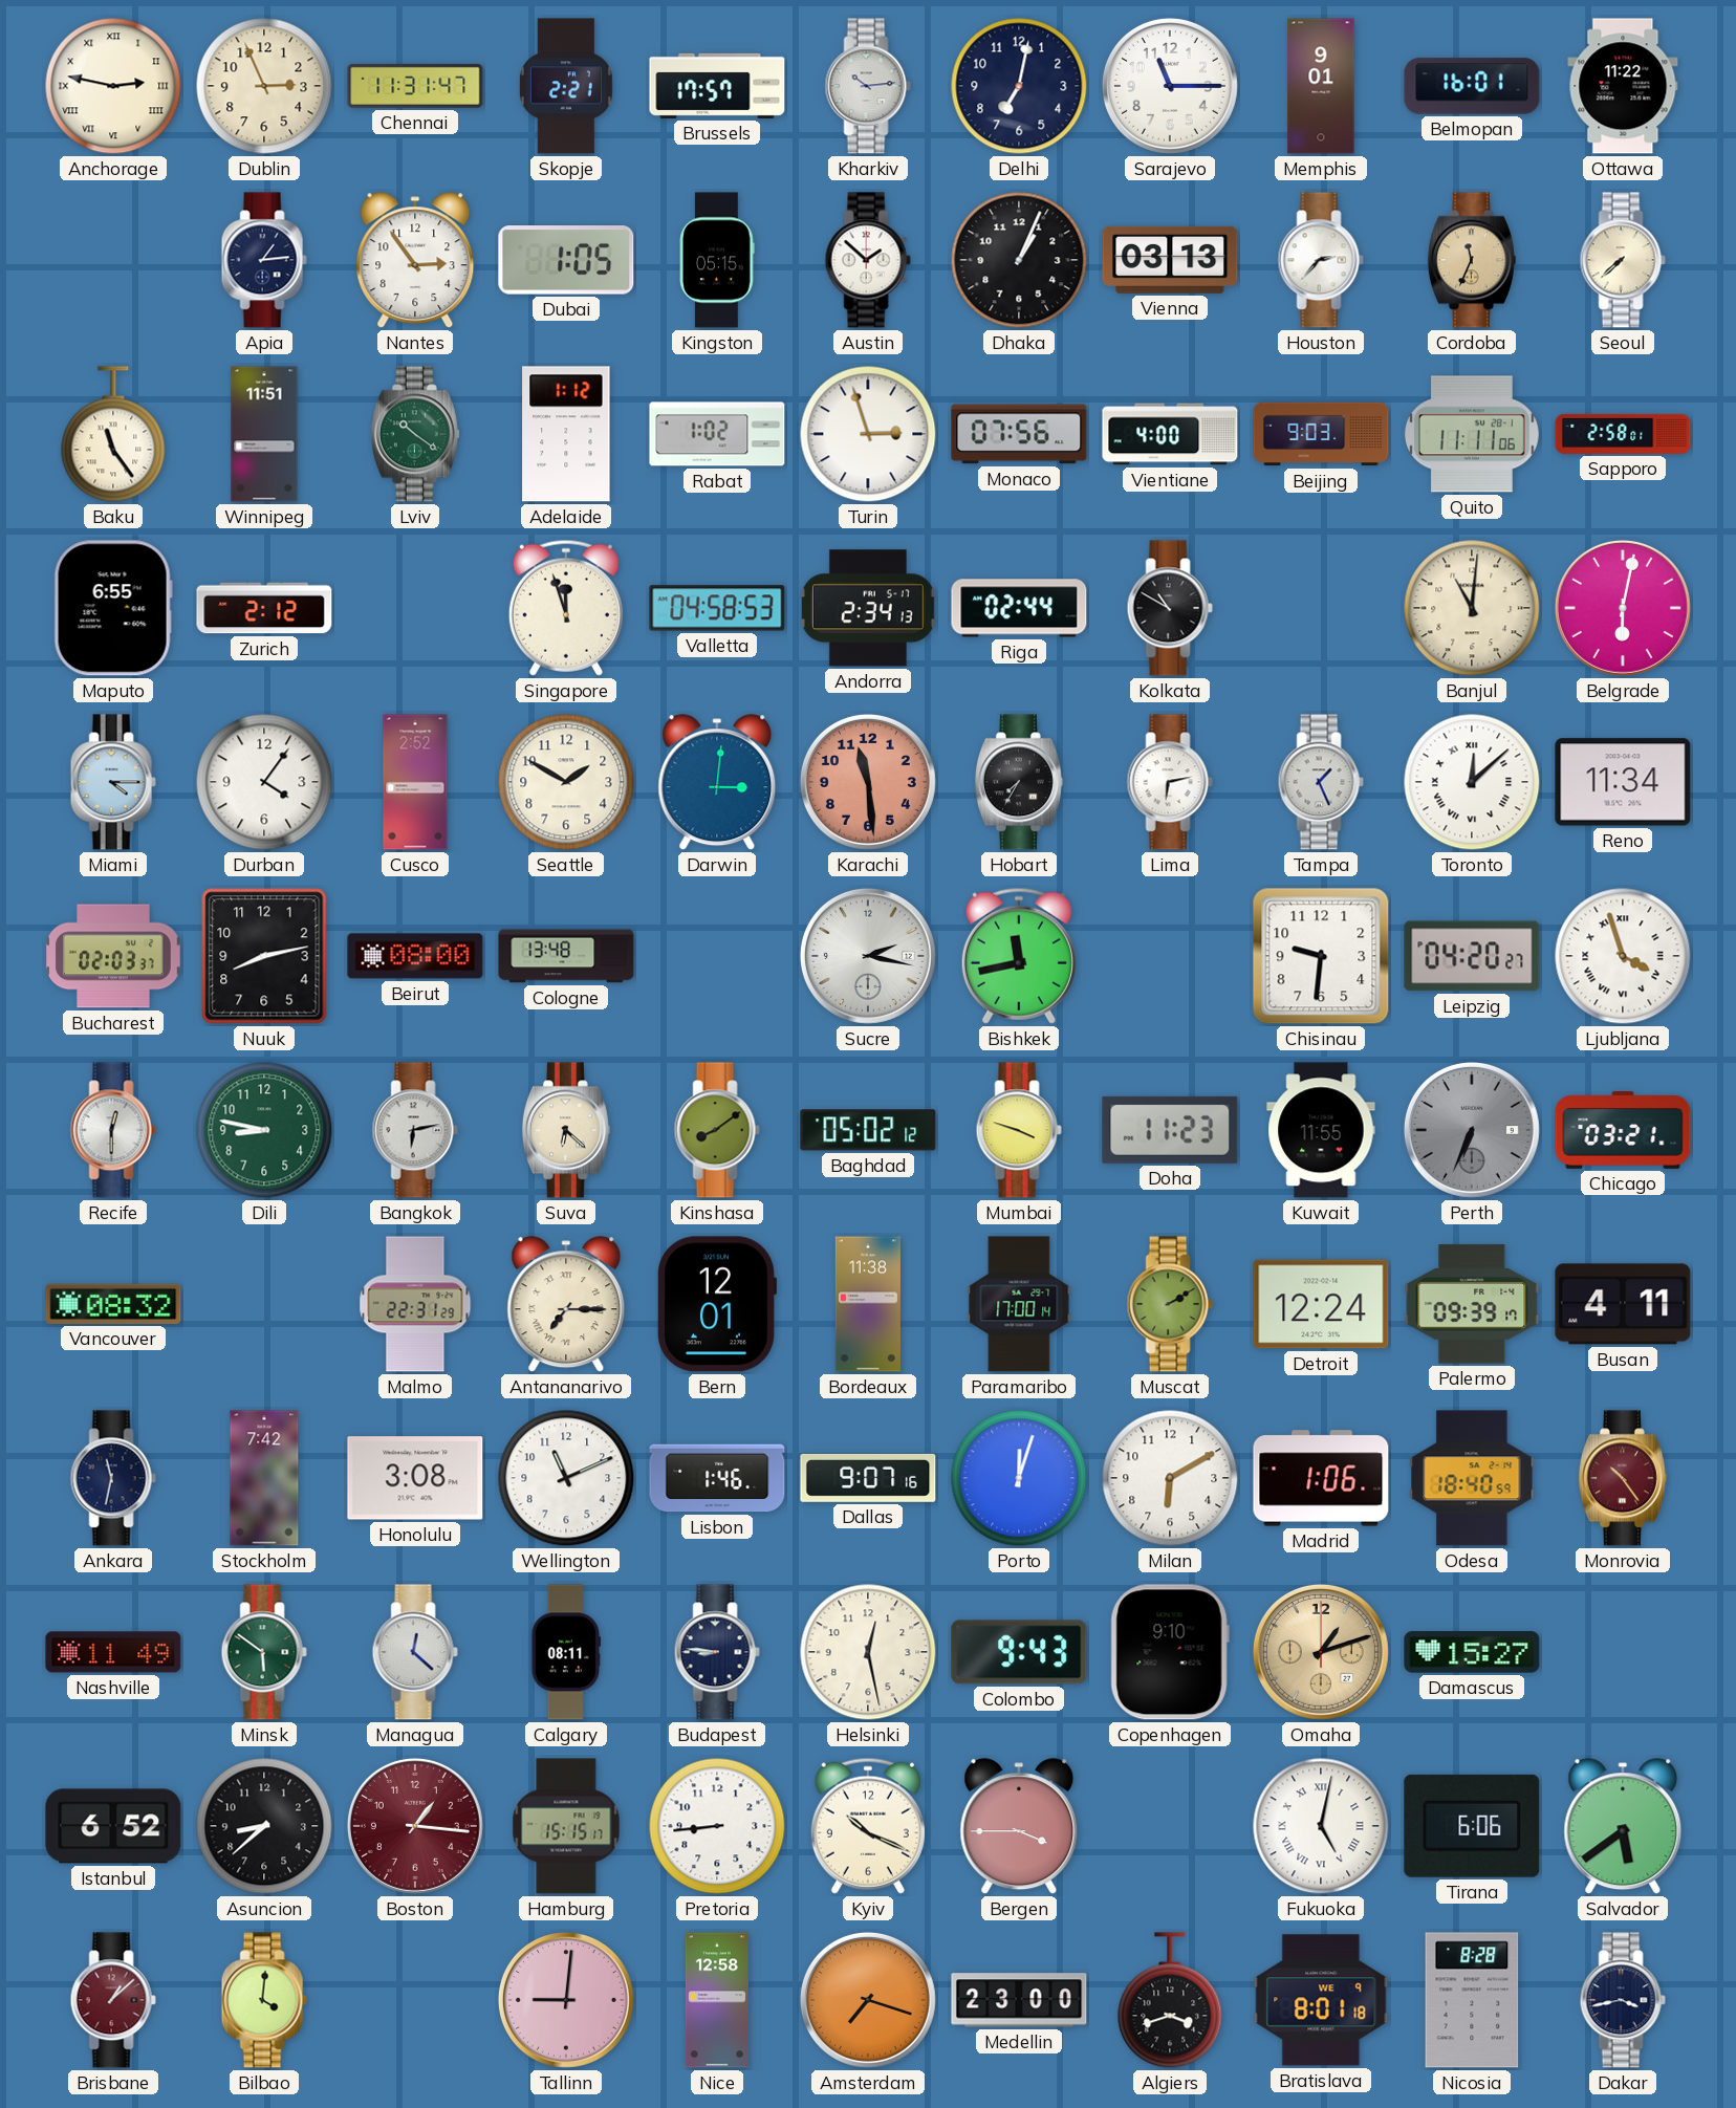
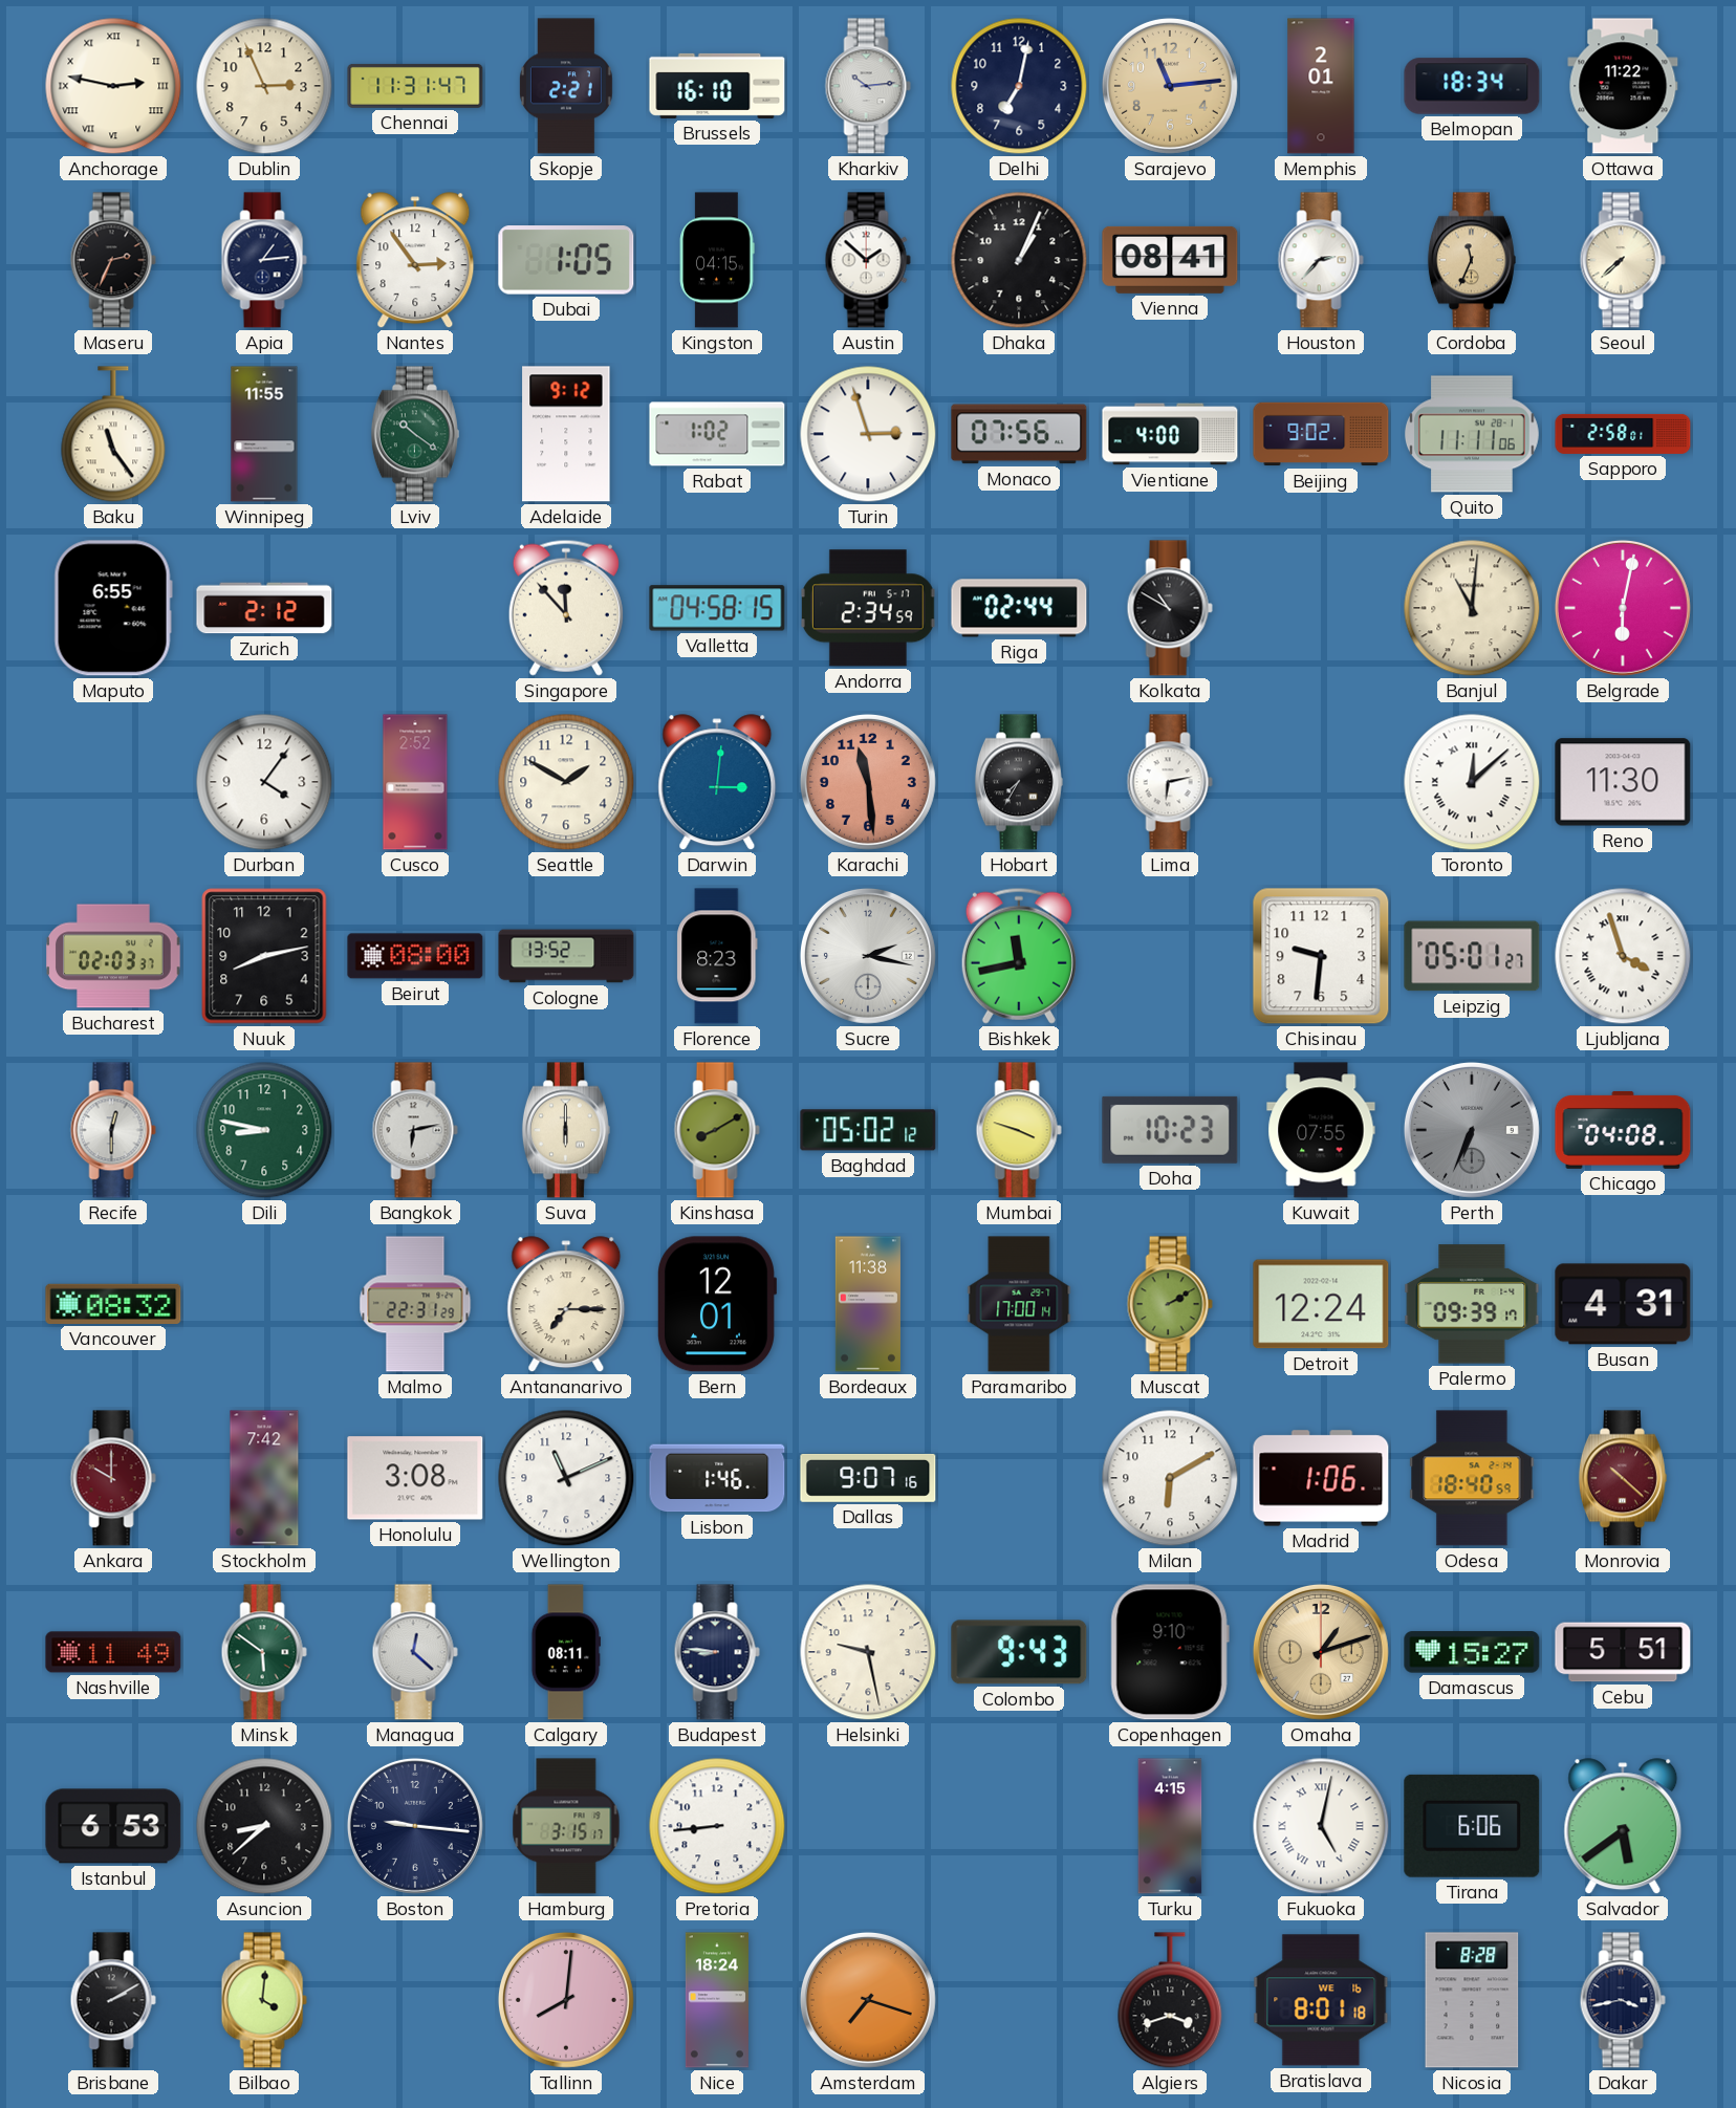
Brussels: 17:57 -> 16:10 (717, 86)
Sarajevo: 11:15 -> 11:14 (1170, 86)
Sarajevo dial: white -> champagne (1170, 86)
Memphis: 9:01 -> 2:01 (1321, 86)
Belmopan: 16:01 -> 18:34 (1472, 86)
Maseru: none -> 2:34 (113, 260)
Kingston: 05:15 -> 04:15 (717, 260)
Vienna: 03:13 -> 08:41 (1170, 260)
Winnipeg: 11:51 -> 11:55 (264, 434)
Adelaide: 1:12 -> 9:12 (566, 434)
Beijing: 9:03 -> 9:02 (1321, 434)
Singapore: 11:57 -> 11:53 (566, 608)
Valletta: 04:58:53 -> 04:58:15 (717, 608)
Andorra: 2:34:13 -> 2:34:59 (868, 608)
Miami: 4:15 -> none (113, 782)
Tampa: 1:26 -> none (1321, 782)
Reno: 11:34 -> 11:30 (1623, 782)
Cologne: 13:48 -> 13:52 (566, 956)
Florence: none -> 8:23 (717, 956)
Leipzig: 04:20 -> 05:01 (1472, 956)
Suva: 6:22 -> 6:00 (566, 1130)
Kinshasa: 8:09 -> 8:10 (717, 1130)
Doha: 11:23 -> 10:23 (1170, 1130)
Kuwait: 11:55 -> 07:55 (1321, 1130)
Chicago: 03:21 -> 04:08 (1623, 1130)
Busan: 4:11 -> 4:31 (1623, 1304)
Ankara: 11:32 -> 10:00 (113, 1478)
Ankara dial: navy -> burgundy (113, 1478)
Porto: 12:03 -> none (1019, 1478)
Monrovia: 10:24 -> 10:22 (1623, 1478)
Helsinki: 12:28 -> 9:28 (868, 1652)
Cebu: none -> 5:51 (1623, 1652)
Istanbul: 6:52 -> 6:53 (113, 1826)
Boston: 1:16 -> 9:16 (415, 1826)
Boston dial: burgundy -> navy (415, 1826)
Hamburg: 15:15 -> 3:15 (566, 1826)
Kyiv: 10:19 -> none (868, 1826)
Bergen: 3:45 -> none (1019, 1827)
Turku: none -> 4:15 (1170, 1826)
Brisbane: 1:08 -> 2:10 (113, 2000)
Brisbane dial: burgundy -> black (113, 2000)
Tallinn: 9:01 -> 8:01 (566, 2000)
Nice: 12:58 -> 18:24 (717, 2000)
Medellin: 23:00 -> none (1019, 2000)
Bratislava date: WE 9 -> WE 16 (1321, 2000)
